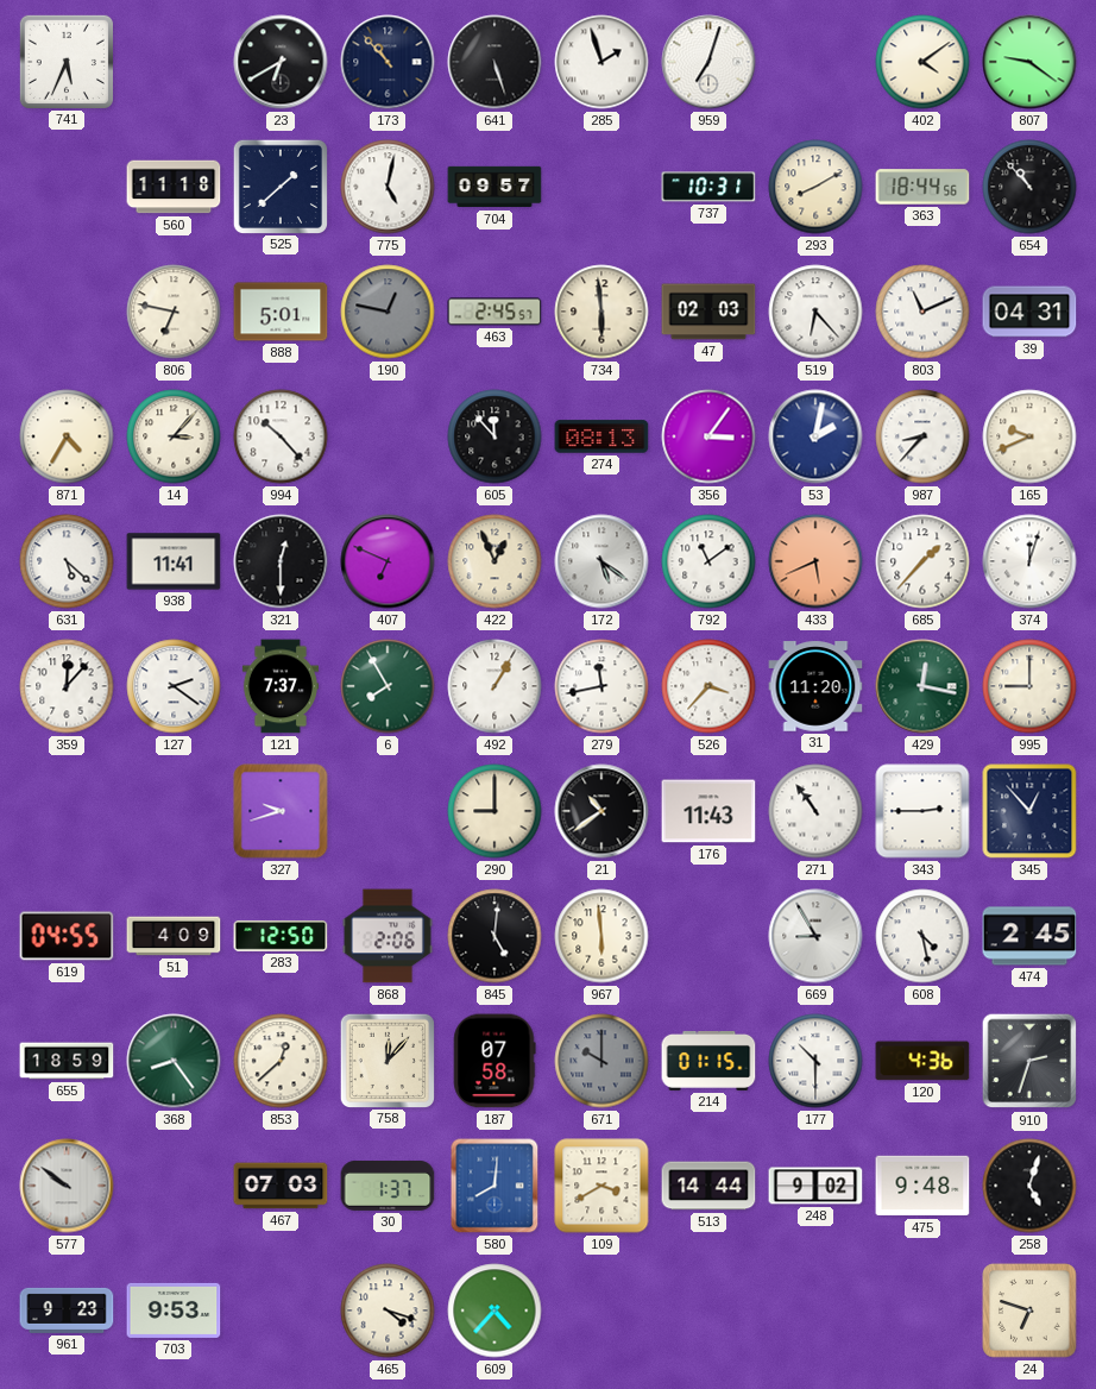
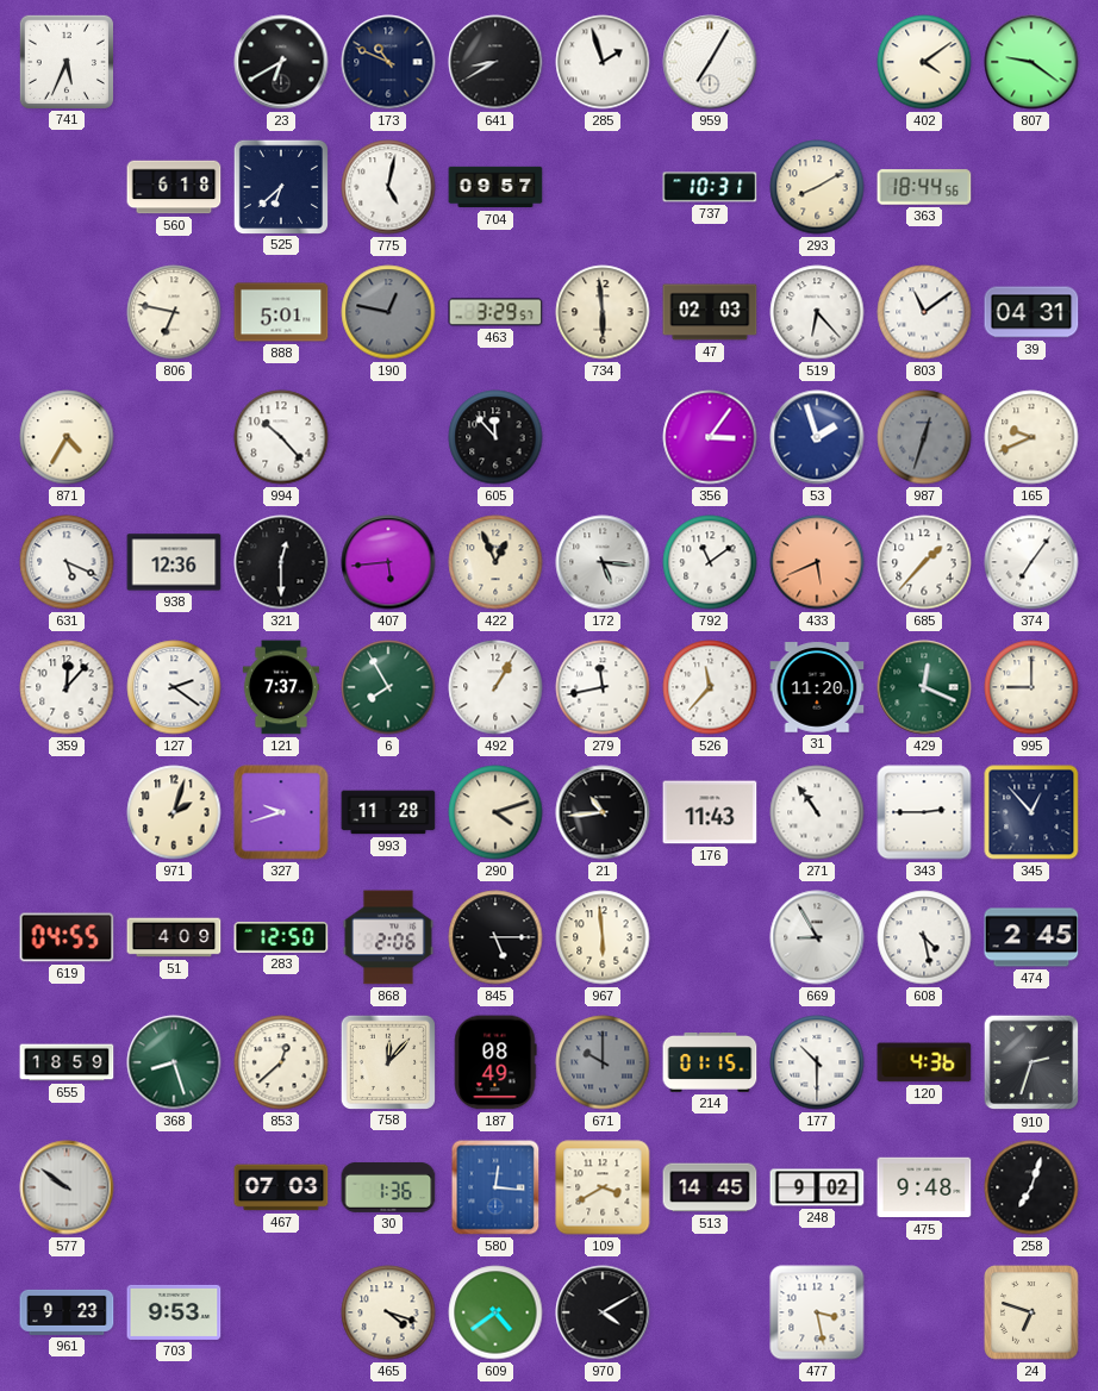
173: 10:53 -> 10:49 (388, 62)
641: 5:27 -> 8:40 (495, 62)
959: 7:03 -> 7:05 (710, 62)
560: 11:18 -> 6:18 (174, 187)
525: 1:38 -> 6:38 (280, 186)
654: 10:53 -> none (1029, 187)
463: 2:45 -> 3:29 (495, 312)
803: 11:11 -> 11:09 (924, 312)
14: 3:07 -> none (174, 436)
274: 08:13 -> none (601, 436)
53: 2:02 -> 1:57 (817, 437)
987: 8:37 -> 12:33 (924, 437)
987 dial: white -> grey (924, 437)
631: 5:22 -> 5:19 (67, 562)
938: 11:41 -> 12:36 (174, 562)
407: 6:49 -> 5:44 (388, 562)
172: 5:21 -> 5:16 (603, 562)
374: 12:03 -> 7:06 (1031, 562)
526: 3:37 -> 11:37 (710, 687)
429: 12:17 -> 12:19 (924, 687)
971: none -> 2:03 (174, 812)
993: none -> 11:28 (388, 812)
290: 9:00 -> 4:12 (495, 812)
21: 10:39 -> 10:44 (603, 812)
845: 5:01 -> 5:15 (495, 937)
368: 8:24 -> 8:27 (174, 1062)
187: 07:58 -> 08:49 (495, 1062)
30: 1:37 -> 1:36 (388, 1187)
580: 8:01 -> 12:16 (495, 1187)
513: 14:44 -> 14:45 (710, 1187)
258: 5:03 -> 7:03 (1031, 1187)
609: 4:37 -> 4:39 (495, 1312)
970: none -> 4:10 (603, 1312)
477: none -> 3:28 (817, 1312)
